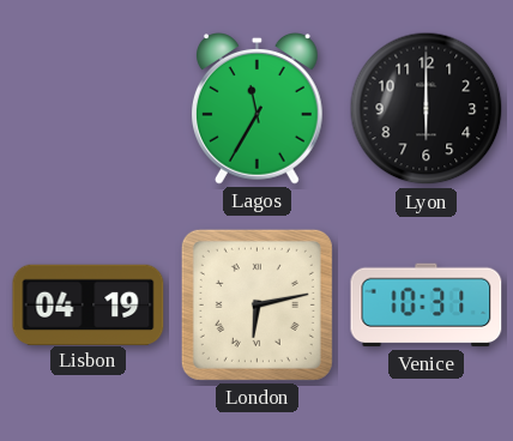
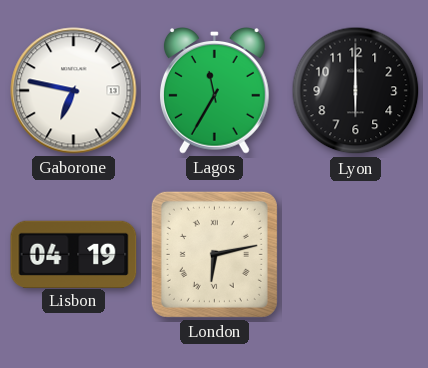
Gaborone: none -> 6:47 (74, 91)
Venice: 10:31 -> none (427, 306)
